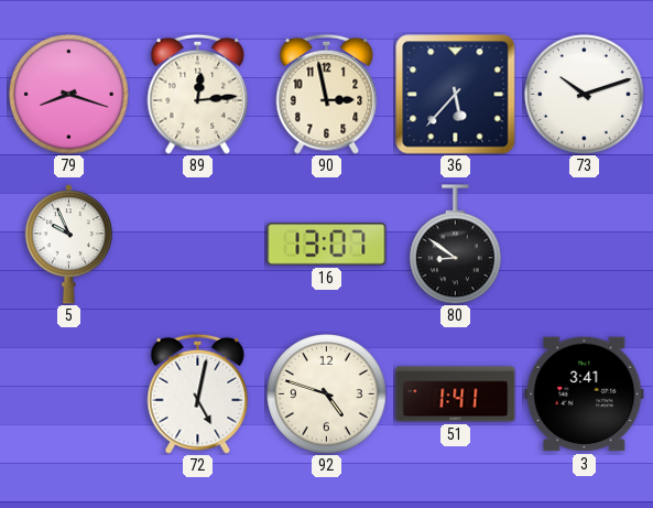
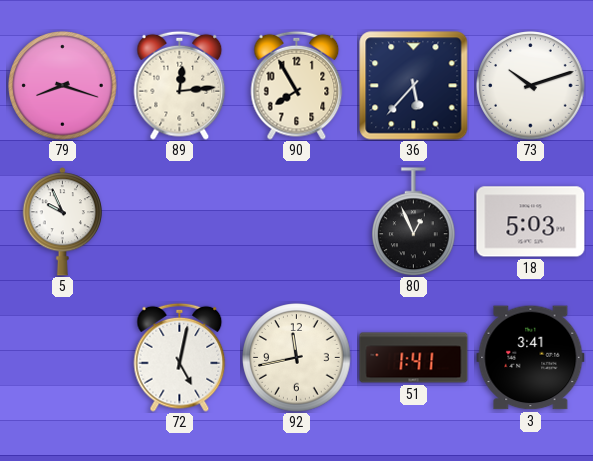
90: 2:58 -> 7:55 (297, 85)
16: 13:07 -> none (327, 245)
80: 8:51 -> 12:56 (414, 222)
18: none -> 5:03 (531, 222)
92: 4:48 -> 11:43 (297, 358)
